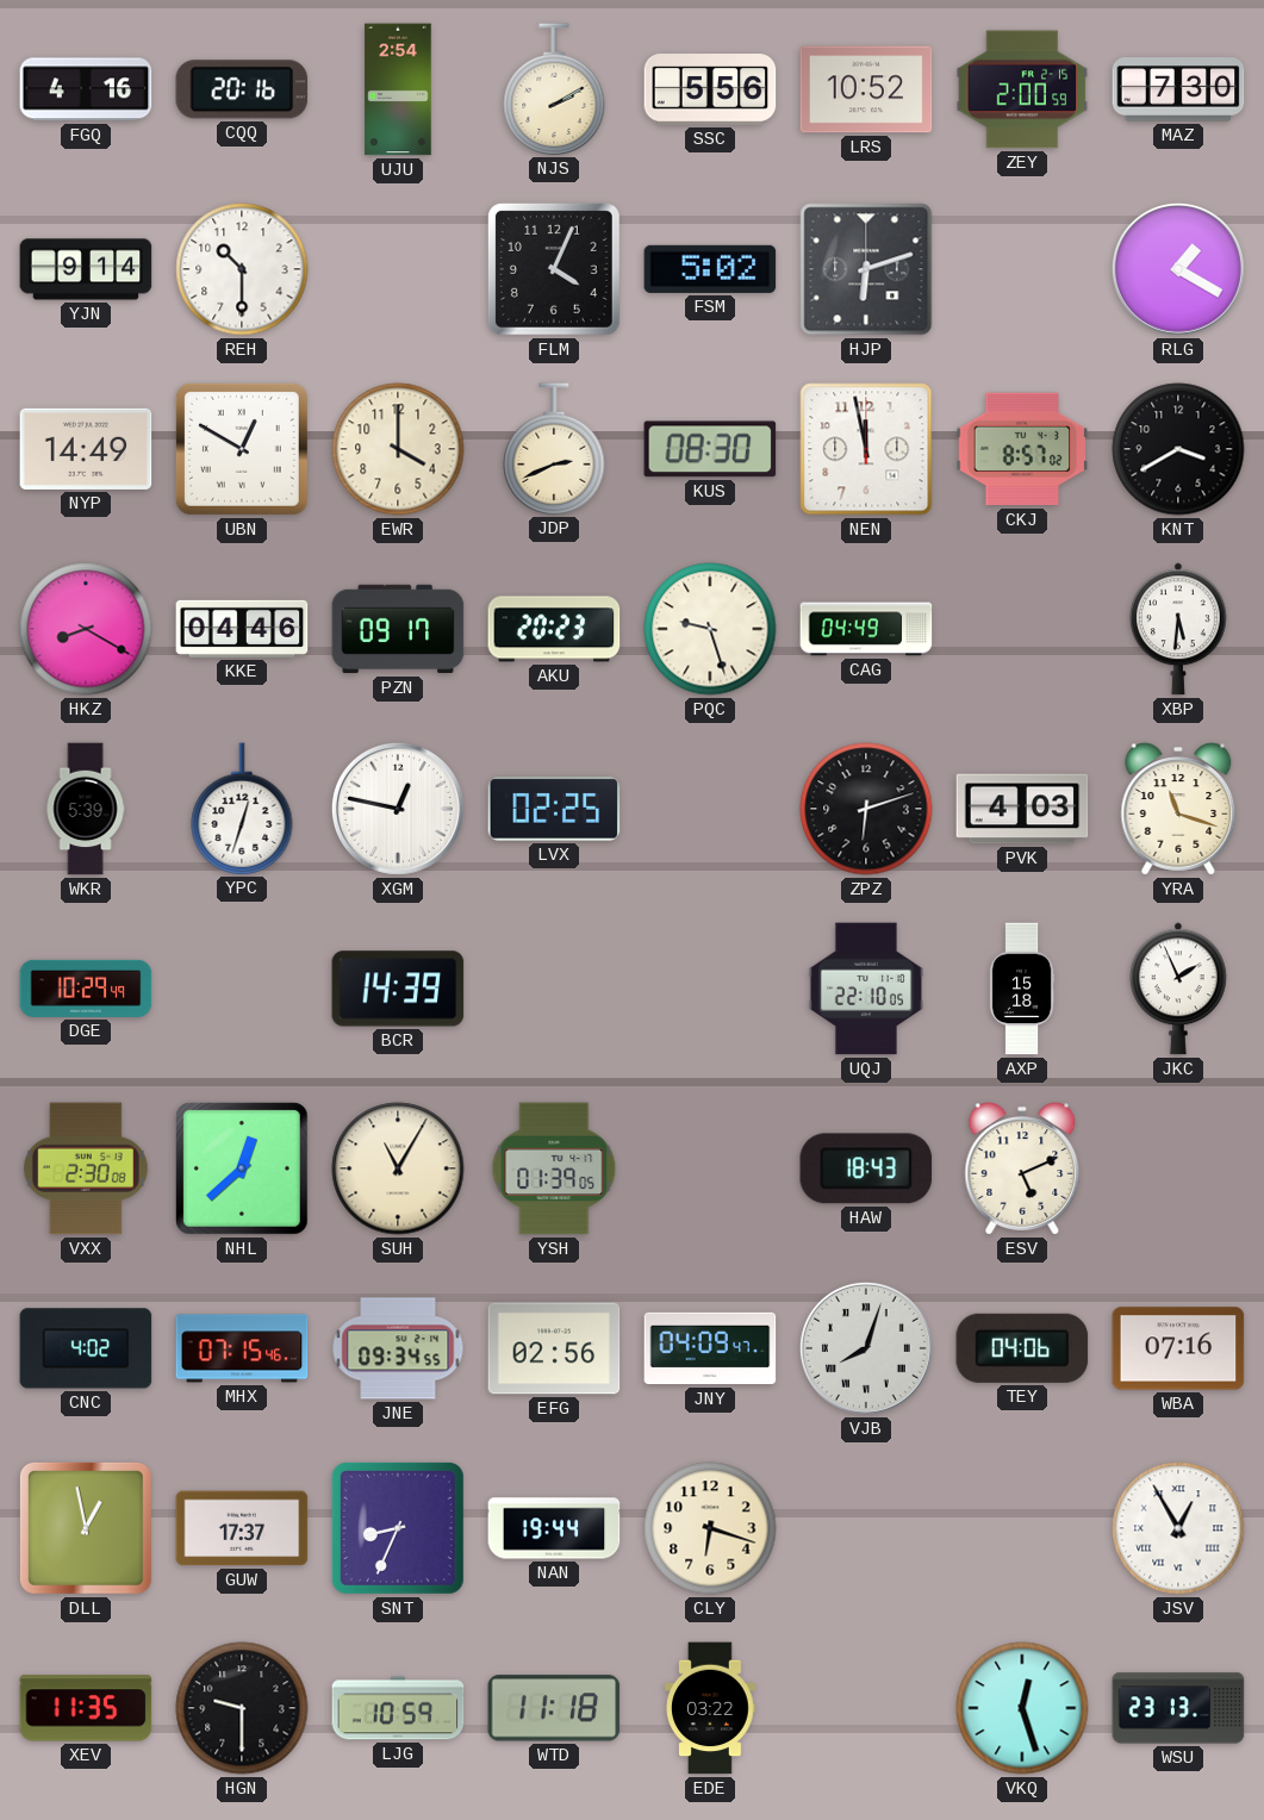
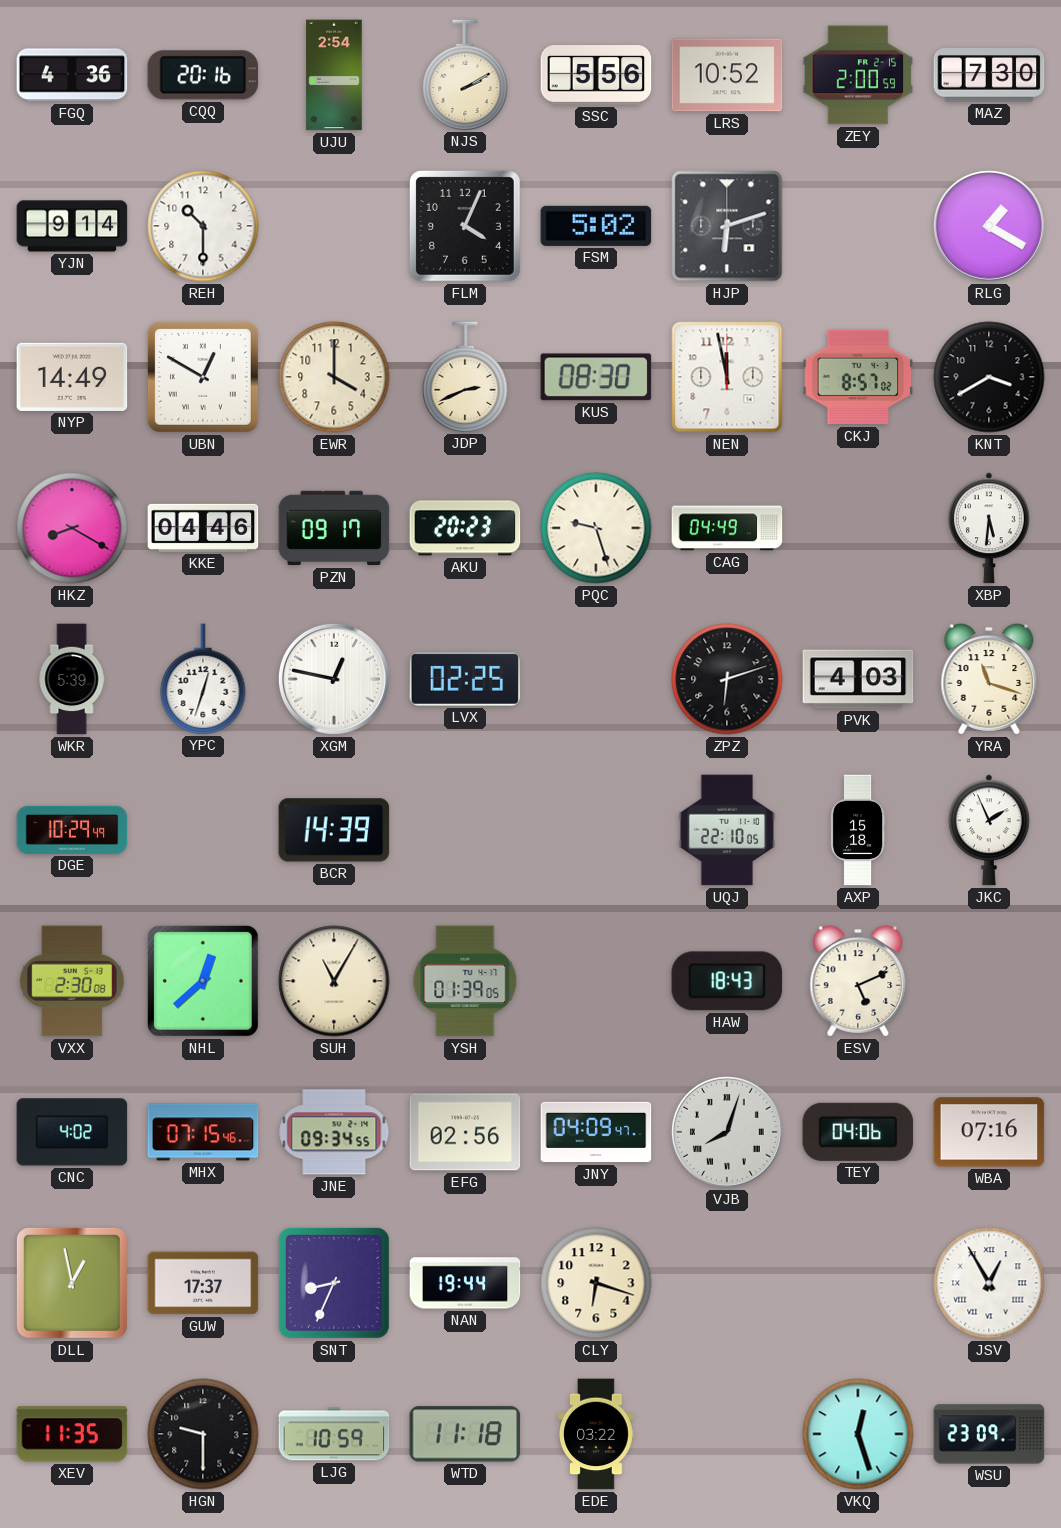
FGQ: 4:16 -> 4:36 (72, 75)
WSU: 23:13 -> 23:09 (989, 1434)
